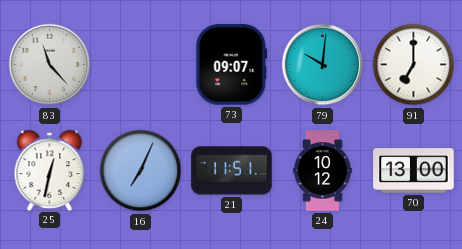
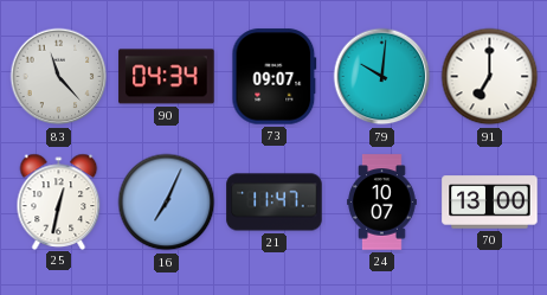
90: none -> 04:34 (167, 77)
21: 11:51 -> 11:47 (275, 203)
24: 10:12 -> 10:07 (382, 203)
